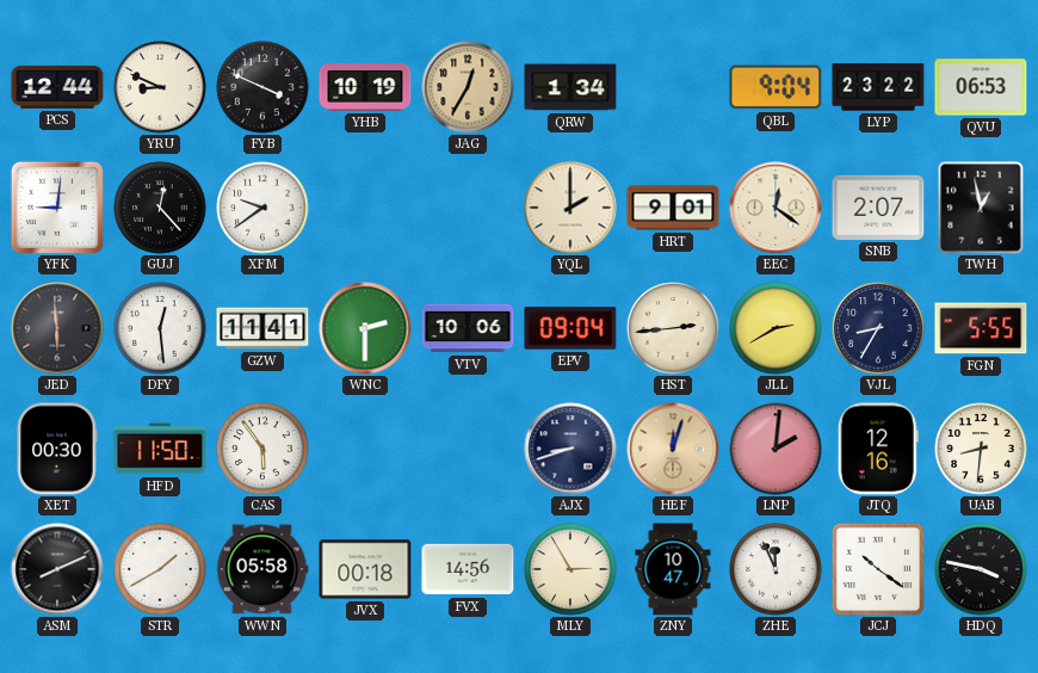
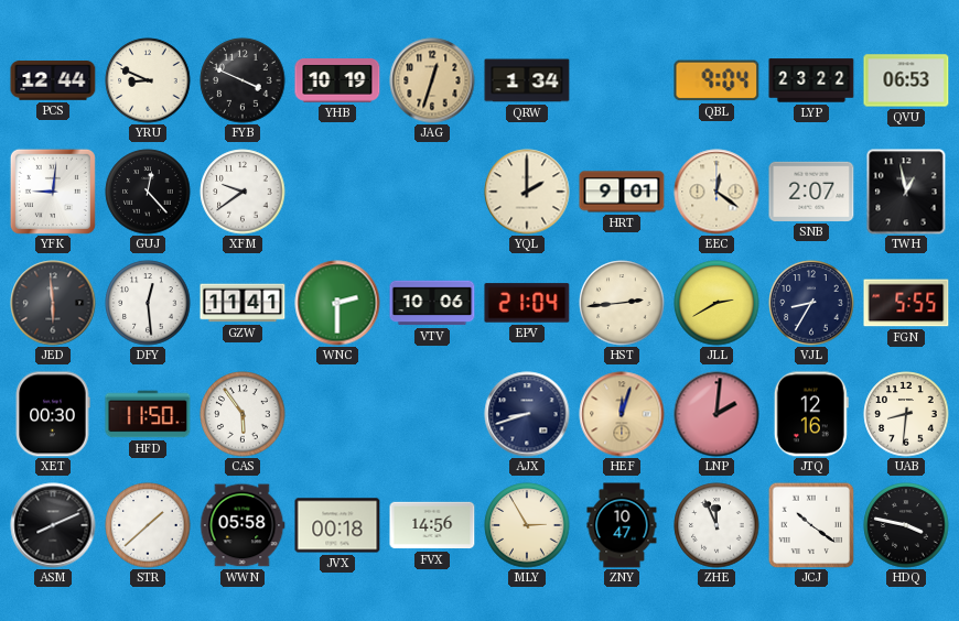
JAG: 12:35 -> 12:33 (432, 80)
EPV: 09:04 -> 21:04 (527, 303)
STR: 1:40 -> 1:38 (148, 525)
